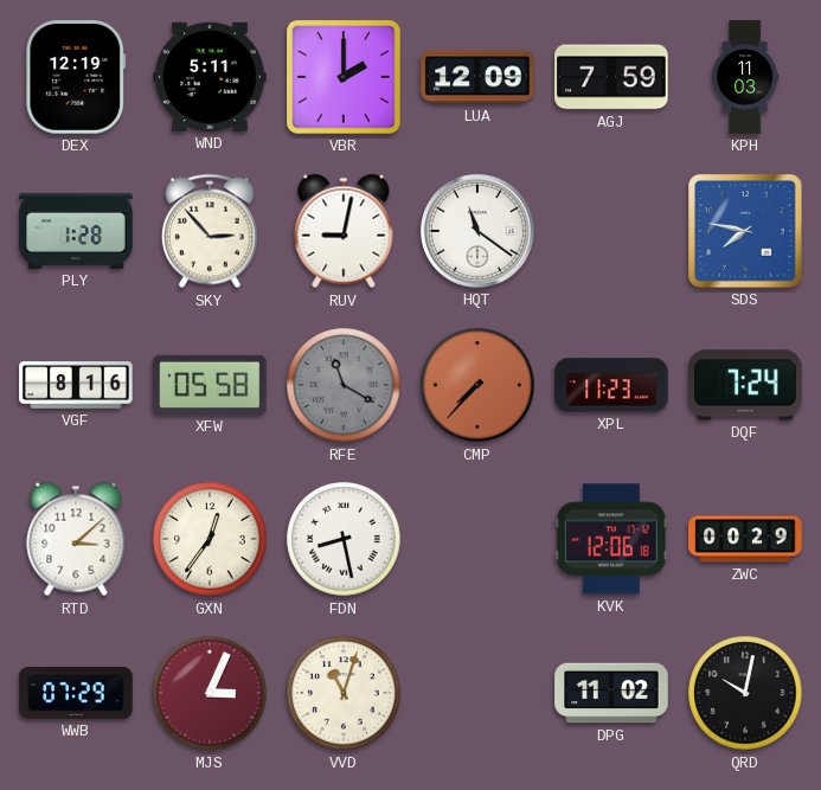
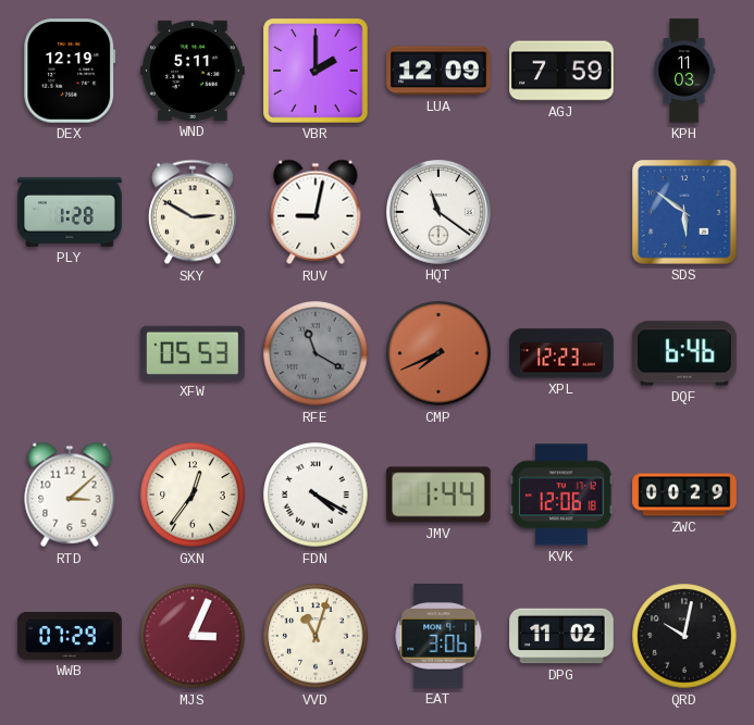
SKY: 2:53 -> 2:50 (193, 212)
SDS: 7:47 -> 5:51 (684, 212)
VGF: 8:16 -> none (76, 385)
XFW: 05:58 -> 05:53 (193, 353)
CMP: 7:37 -> 7:41 (438, 353)
XPL: 11:23 -> 12:23 (561, 353)
DQF: 7:24 -> 6:46 (684, 353)
FDN: 8:28 -> 4:20 (316, 495)
JMV: none -> 1:44 (438, 495)
EAT: none -> 3:06 (438, 636)
